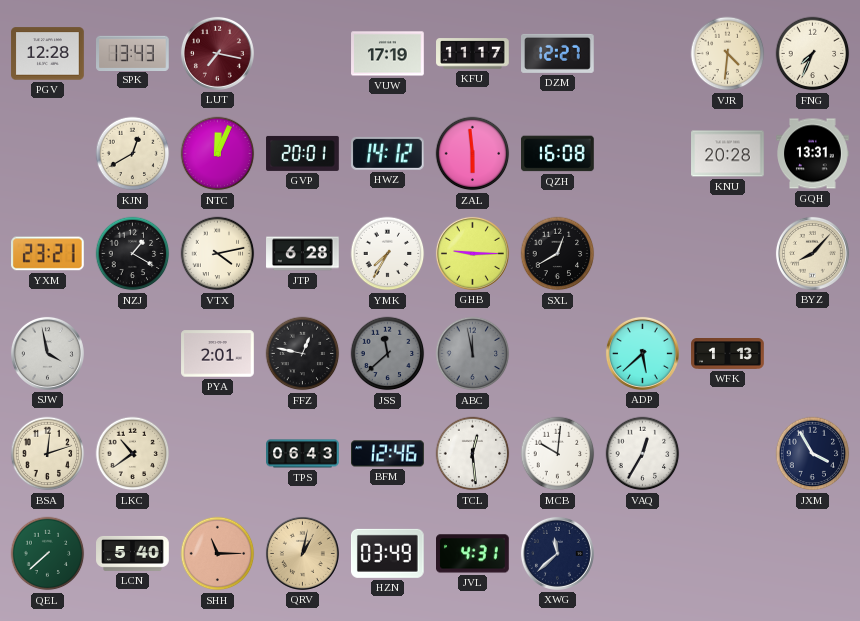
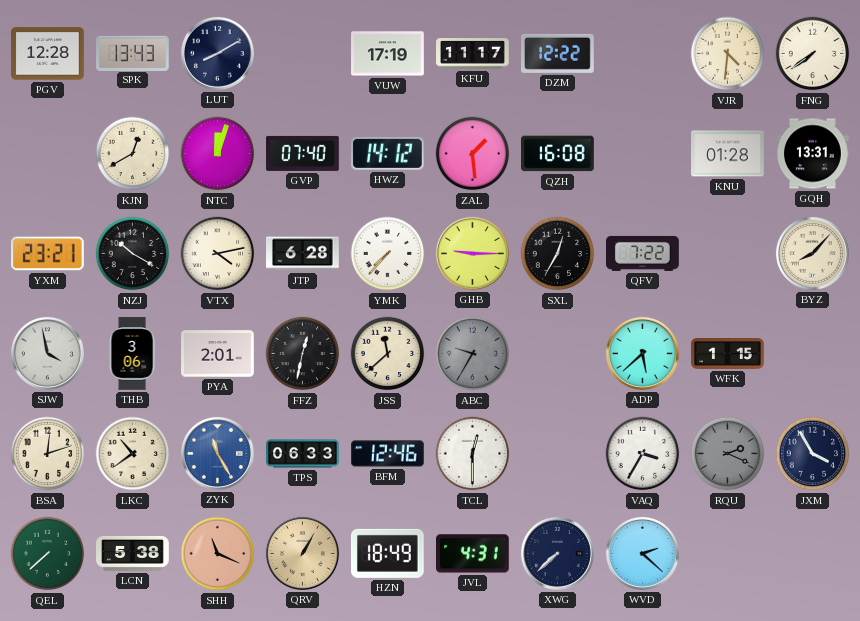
LUT: 7:17 -> 8:10 (217, 53)
LUT dial: burgundy -> navy (217, 53)
DZM: 12:27 -> 12:22 (558, 53)
FNG: 7:34 -> 7:39 (813, 54)
NTC: 12:04 -> 12:03 (218, 154)
GVP: 20:01 -> 07:40 (303, 153)
ZAL: 5:59 -> 1:29 (473, 154)
KNU: 20:28 -> 01:28 (728, 154)
NZJ: 1:20 -> 10:20 (133, 254)
YMK: 7:35 -> 7:37 (388, 254)
SXL: 12:40 -> 12:35 (558, 254)
QFV: none -> 7:22 (643, 253)
THB: none -> 3:06 (132, 354)
FFZ: 12:47 -> 12:32 (303, 354)
JSS dial: grey -> cream (388, 354)
ABC: 11:58 -> 9:35 (473, 354)
WFK: 1:13 -> 1:15 (728, 354)
ZYK: none -> 11:25 (217, 453)
TPS: 06:43 -> 06:33 (303, 454)
TCL: 12:29 -> 12:30 (473, 454)
MCB: 10:01 -> none (558, 454)
VAQ: 12:35 -> 3:35 (643, 454)
RQU: none -> 2:19 (728, 454)
LCN: 5:40 -> 5:38 (133, 553)
SHH: 11:15 -> 11:19 (218, 554)
QRV: 1:02 -> 1:05 (302, 553)
HZN: 03:49 -> 18:49 (387, 553)
XWG: 11:38 -> 7:38 (557, 553)
WVD: none -> 2:22 (642, 553)
